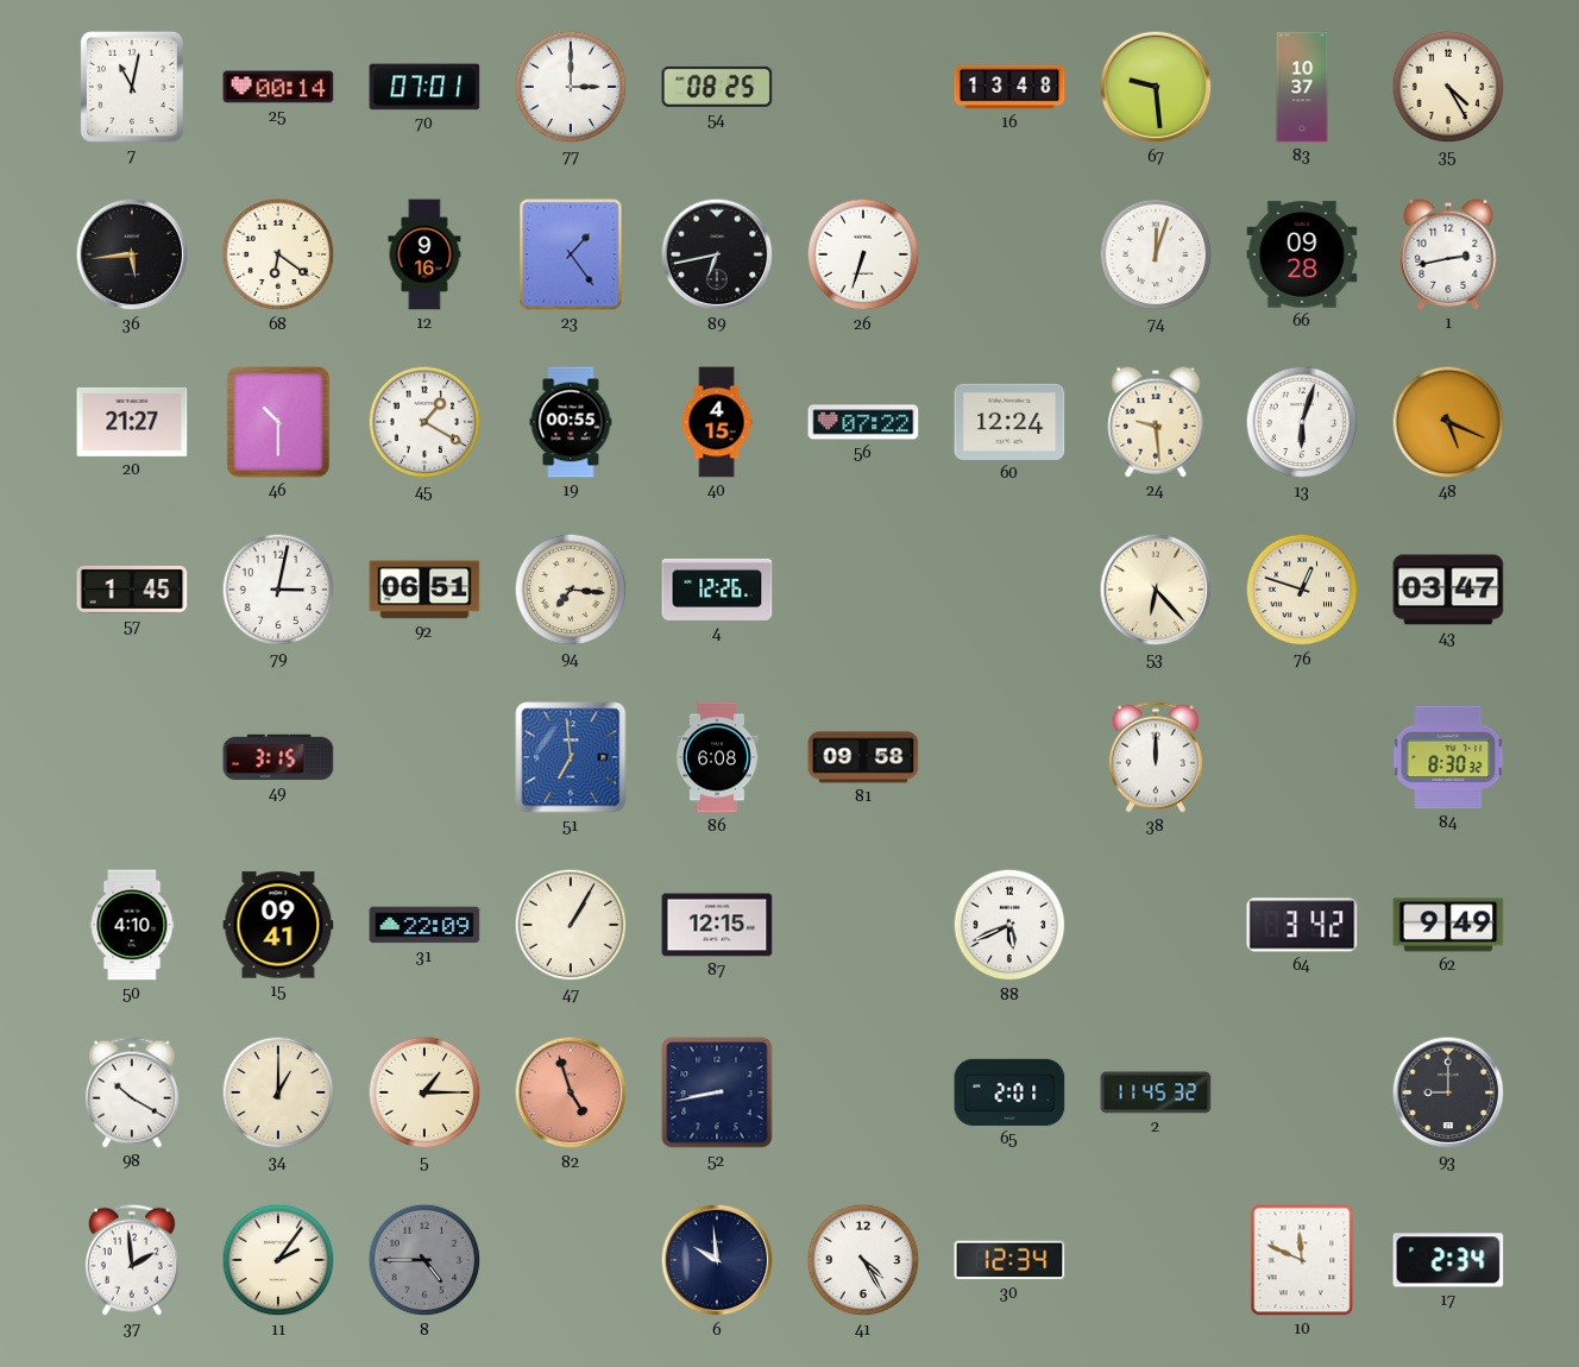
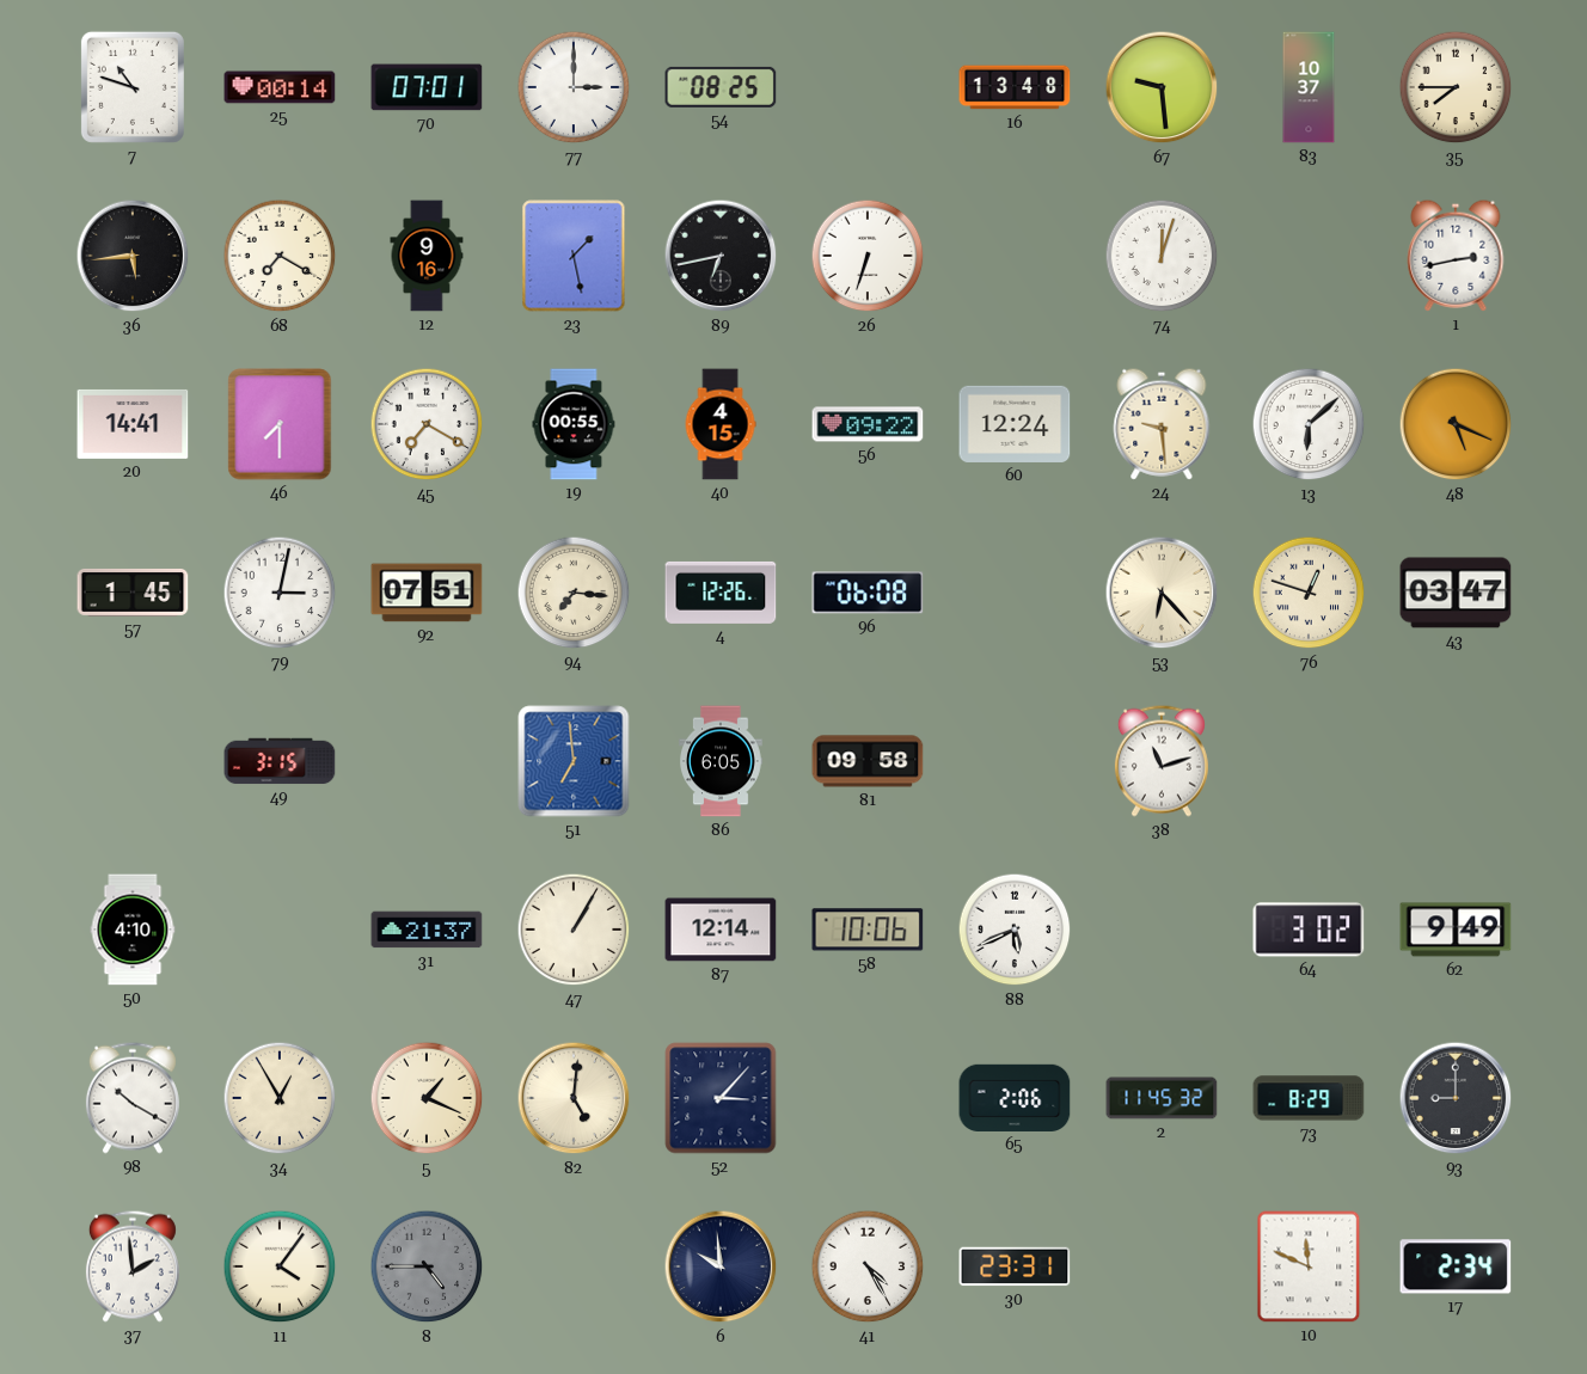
7: 11:02 -> 10:48 (133, 87)
35: 4:25 -> 7:45 (1456, 87)
68: 6:21 -> 7:20 (280, 256)
23: 1:24 -> 1:28 (574, 256)
66: 09:28 -> none (1302, 254)
20: 21:27 -> 14:41 (133, 424)
46: 10:30 -> 7:30 (280, 424)
45: 1:20 -> 7:20 (427, 424)
56: 07:22 -> 09:22 (868, 424)
13: 6:03 -> 6:08 (1309, 424)
92: 06:51 -> 07:51 (427, 593)
96: none -> 06:08 (868, 593)
86: 6:08 -> 6:05 (722, 761)
38: 12:00 -> 11:12 (1162, 761)
84: 8:30 -> none (1448, 757)
15: 09:41 -> none (278, 925)
31: 22:09 -> 21:37 (427, 930)
87: 12:15 -> 12:14 (721, 930)
58: none -> 10:06 (868, 930)
64: 3:42 -> 3:02 (1309, 930)
34: 1:00 -> 12:55 (280, 1098)
5: 1:15 -> 1:19 (427, 1098)
82: 4:57 -> 5:01 (574, 1098)
82 dial: salmon -> cream (574, 1098)
52: 8:43 -> 3:07 (721, 1098)
65: 2:01 -> 2:06 (1015, 1098)
73: none -> 8:29 (1309, 1098)
11: 2:06 -> 4:06 (280, 1266)
30: 12:34 -> 23:31 (1015, 1266)
